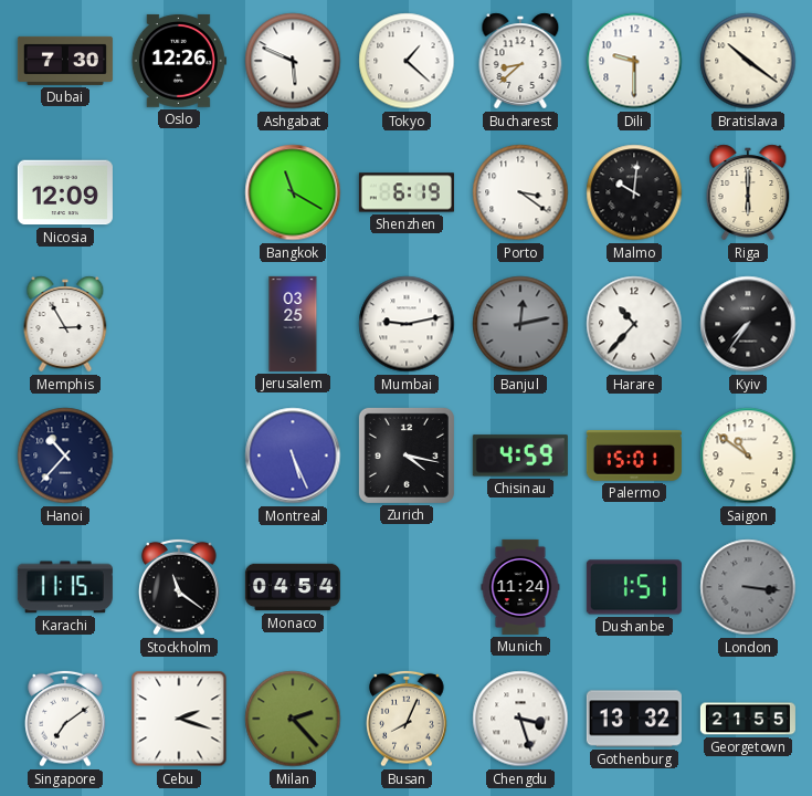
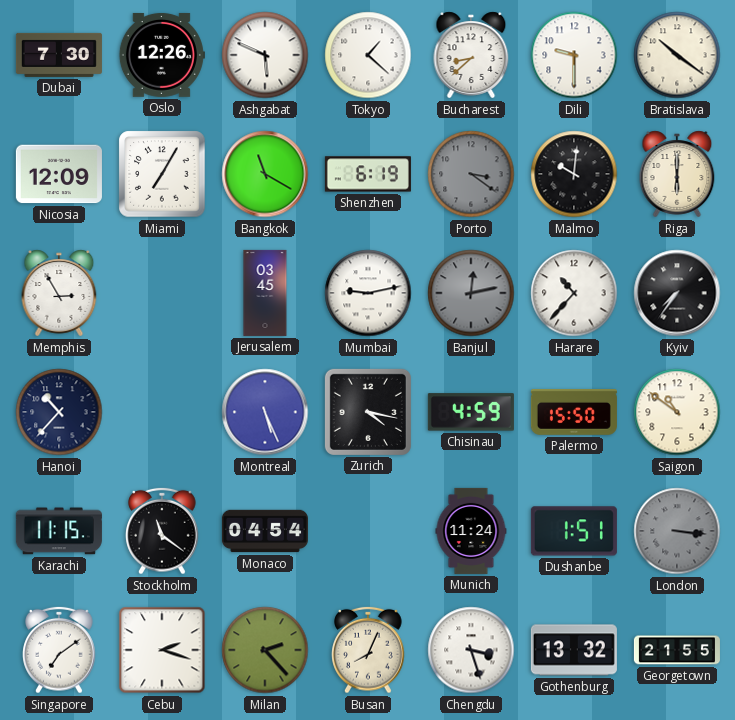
Miami: none -> 7:05 (162, 174)
Porto dial: white -> grey (471, 174)
Jerusalem: 03:25 -> 03:45 (265, 293)
Palermo: 15:01 -> 15:50 (574, 413)
